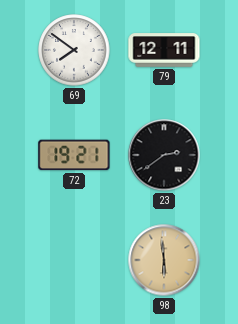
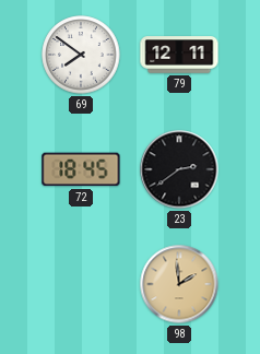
72: 19:21 -> 18:45 (81, 169)
98: 5:59 -> 1:59 (179, 284)
